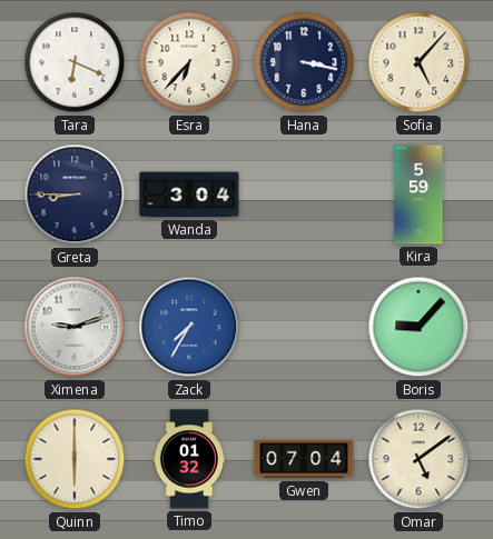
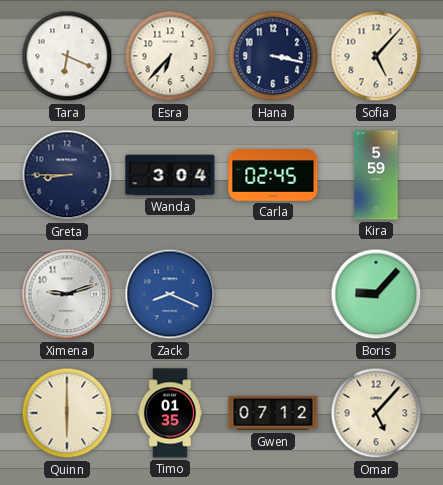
Carla: none -> 02:45 (273, 176)
Zack: 7:35 -> 8:19 (170, 294)
Timo: 01:32 -> 01:35 (170, 413)
Gwen: 07:04 -> 07:12 (273, 413)
Omar: 5:09 -> 5:07 (376, 413)
